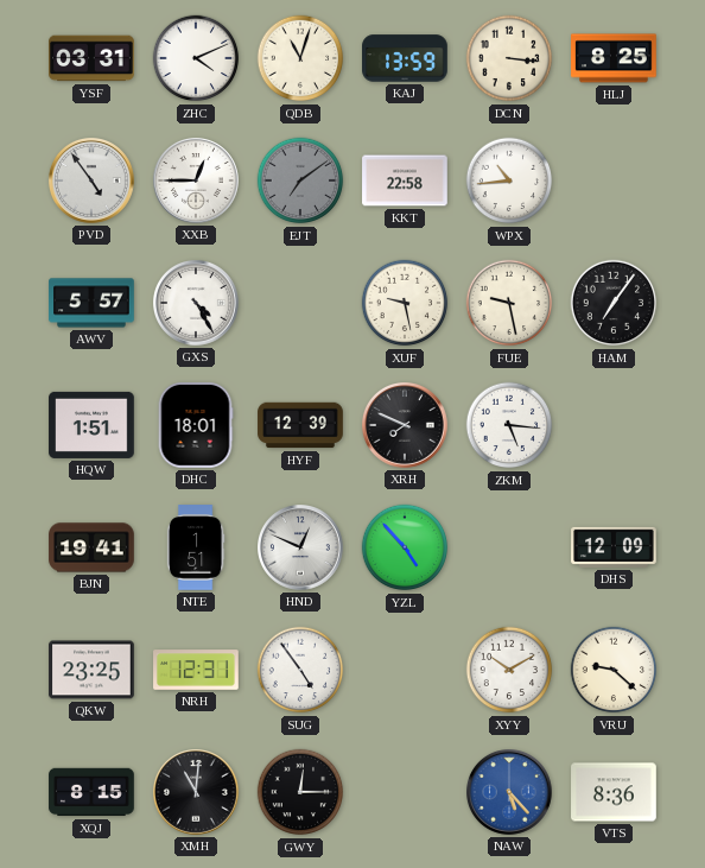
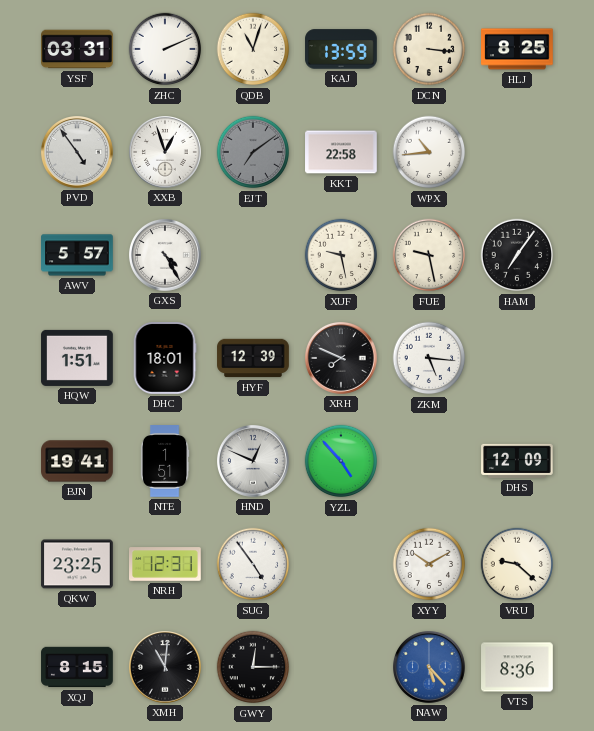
ZHC: 4:11 -> 2:11 (165, 49)
XXB: 12:45 -> 12:57 (166, 153)
